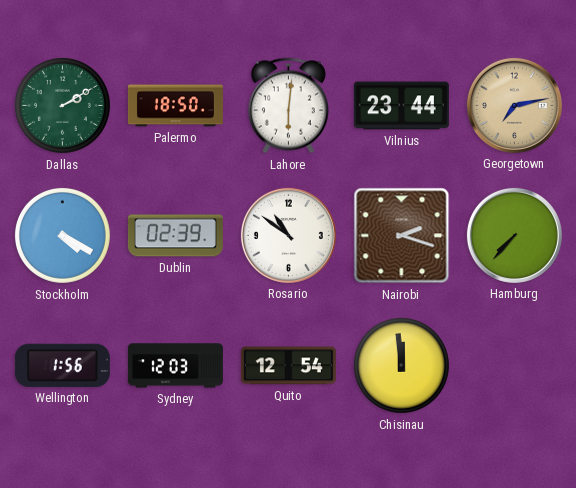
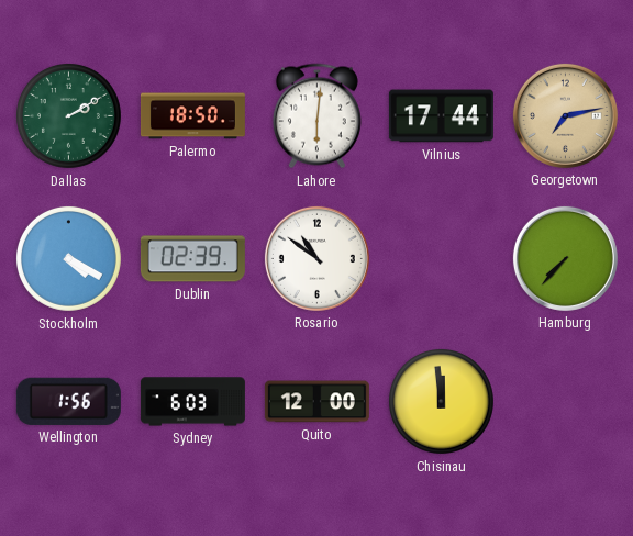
Vilnius: 23:44 -> 17:44 (441, 116)
Nairobi: 2:18 -> none (402, 236)
Sydney: 12:03 -> 6:03 (192, 402)
Quito: 12:54 -> 12:00 (316, 402)
